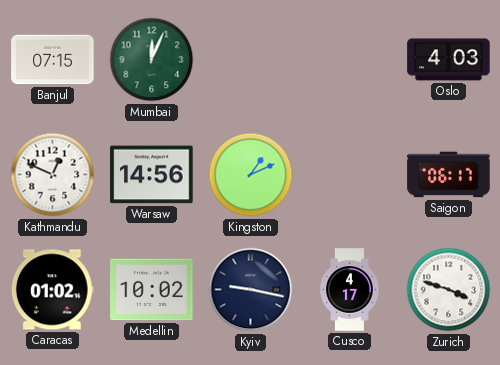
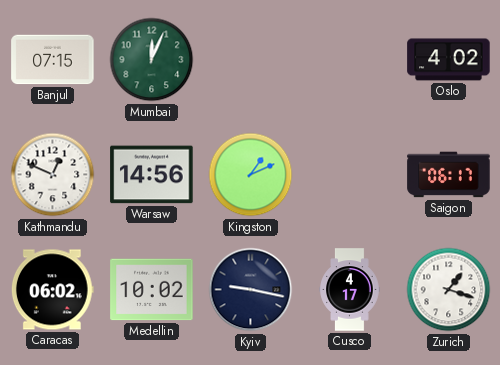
Oslo: 4:03 -> 4:02 (449, 60)
Caracas: 01:02 -> 06:02 (52, 290)
Zurich: 3:48 -> 1:18 (449, 290)
